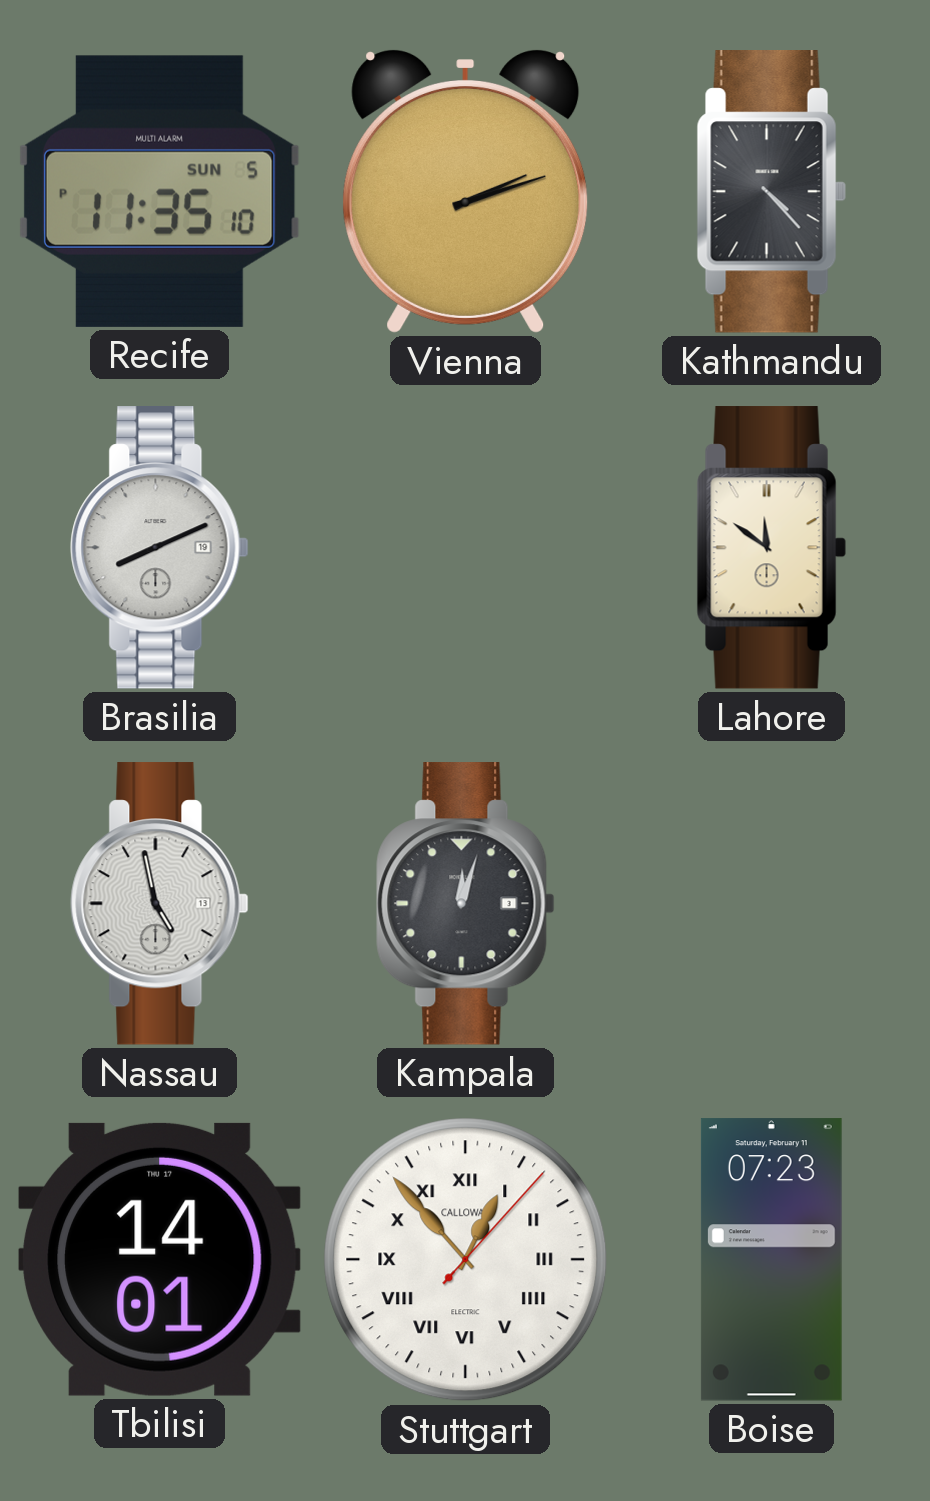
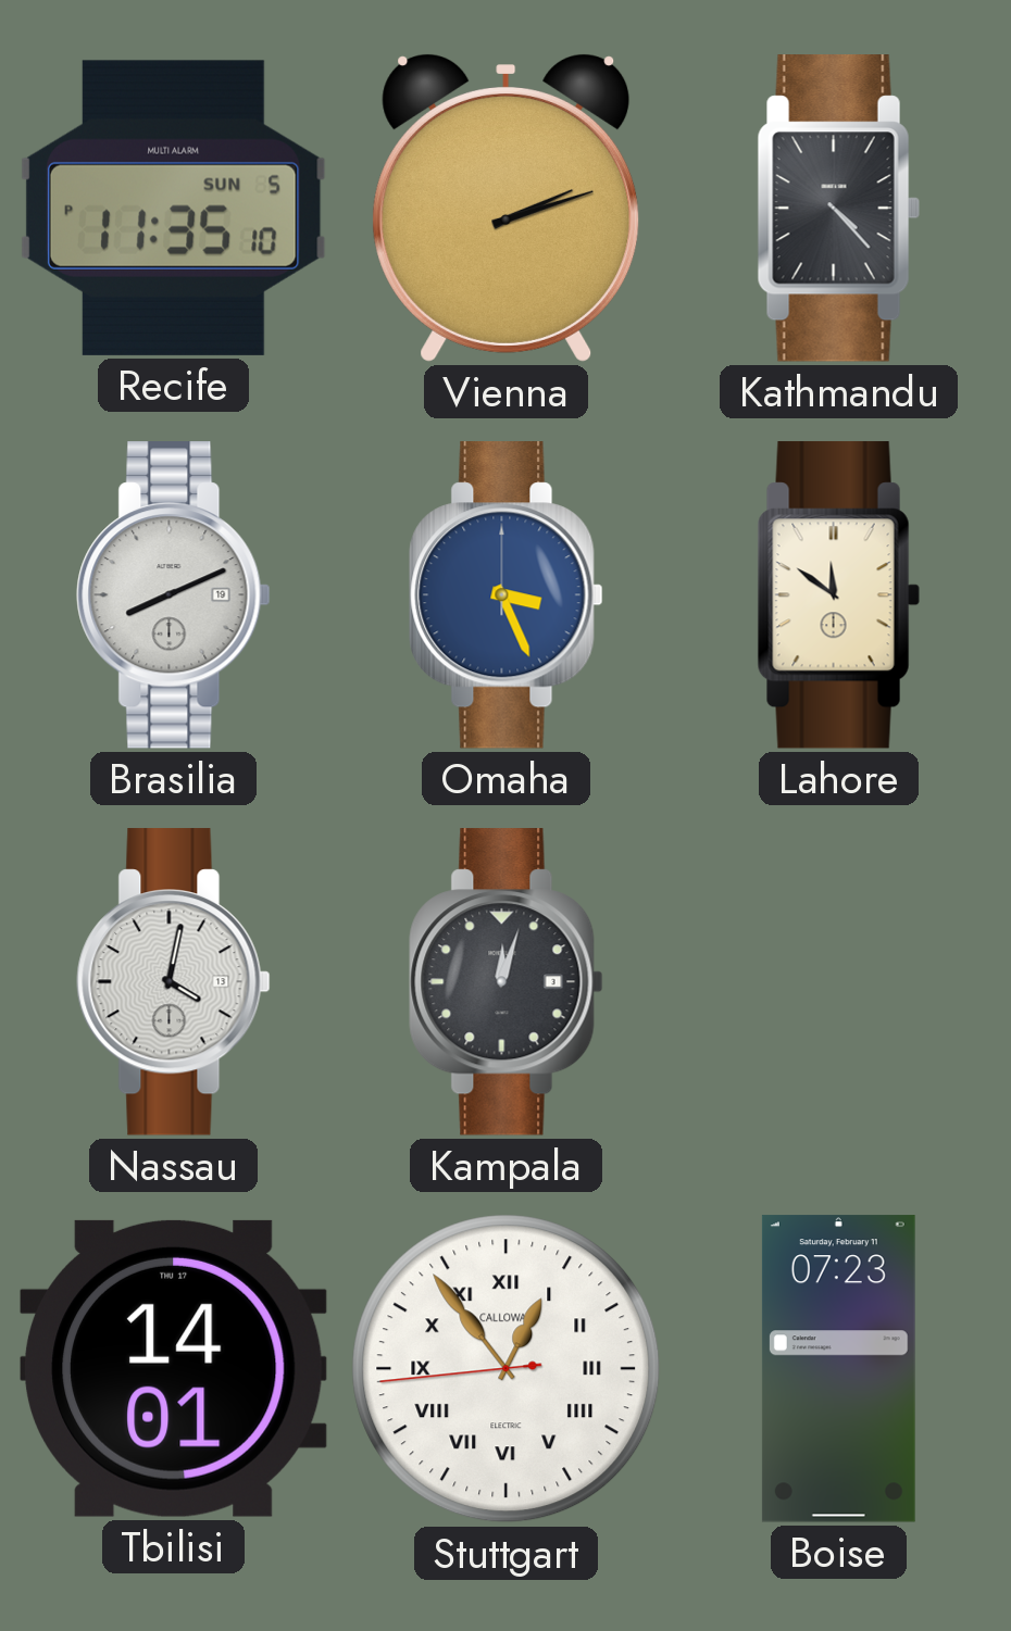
Omaha: none -> 3:26 (507, 595)
Nassau: 4:58 -> 4:02 (174, 982)
Stuttgart: 12:53:07 -> 12:53:44 (507, 1369)
